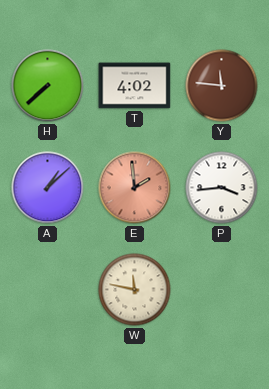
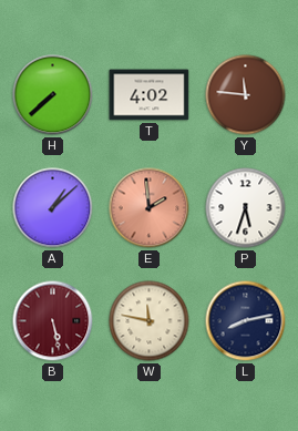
P: 3:44 -> 5:33 (246, 208)
B: none -> 5:28 (53, 321)
L: none -> 8:13 (246, 321)
